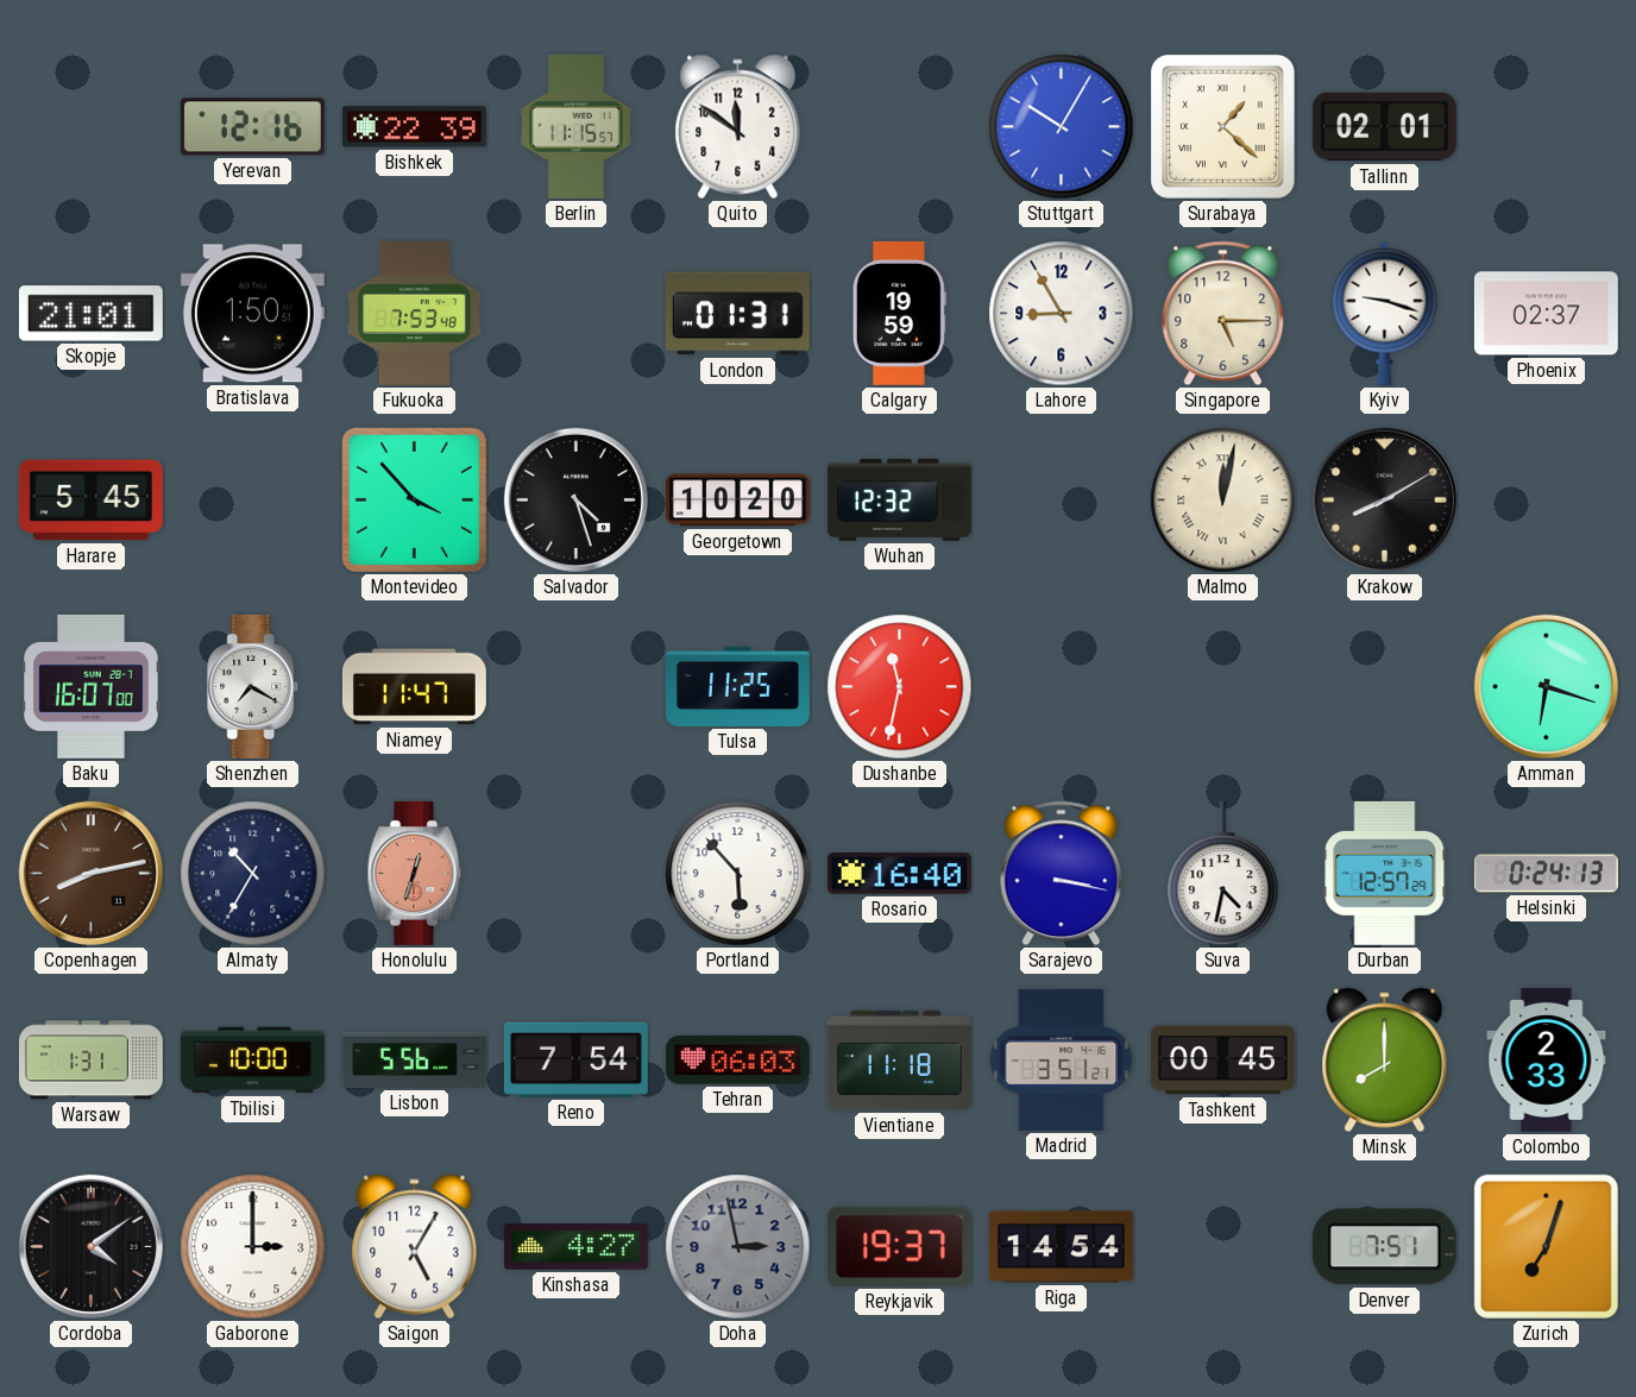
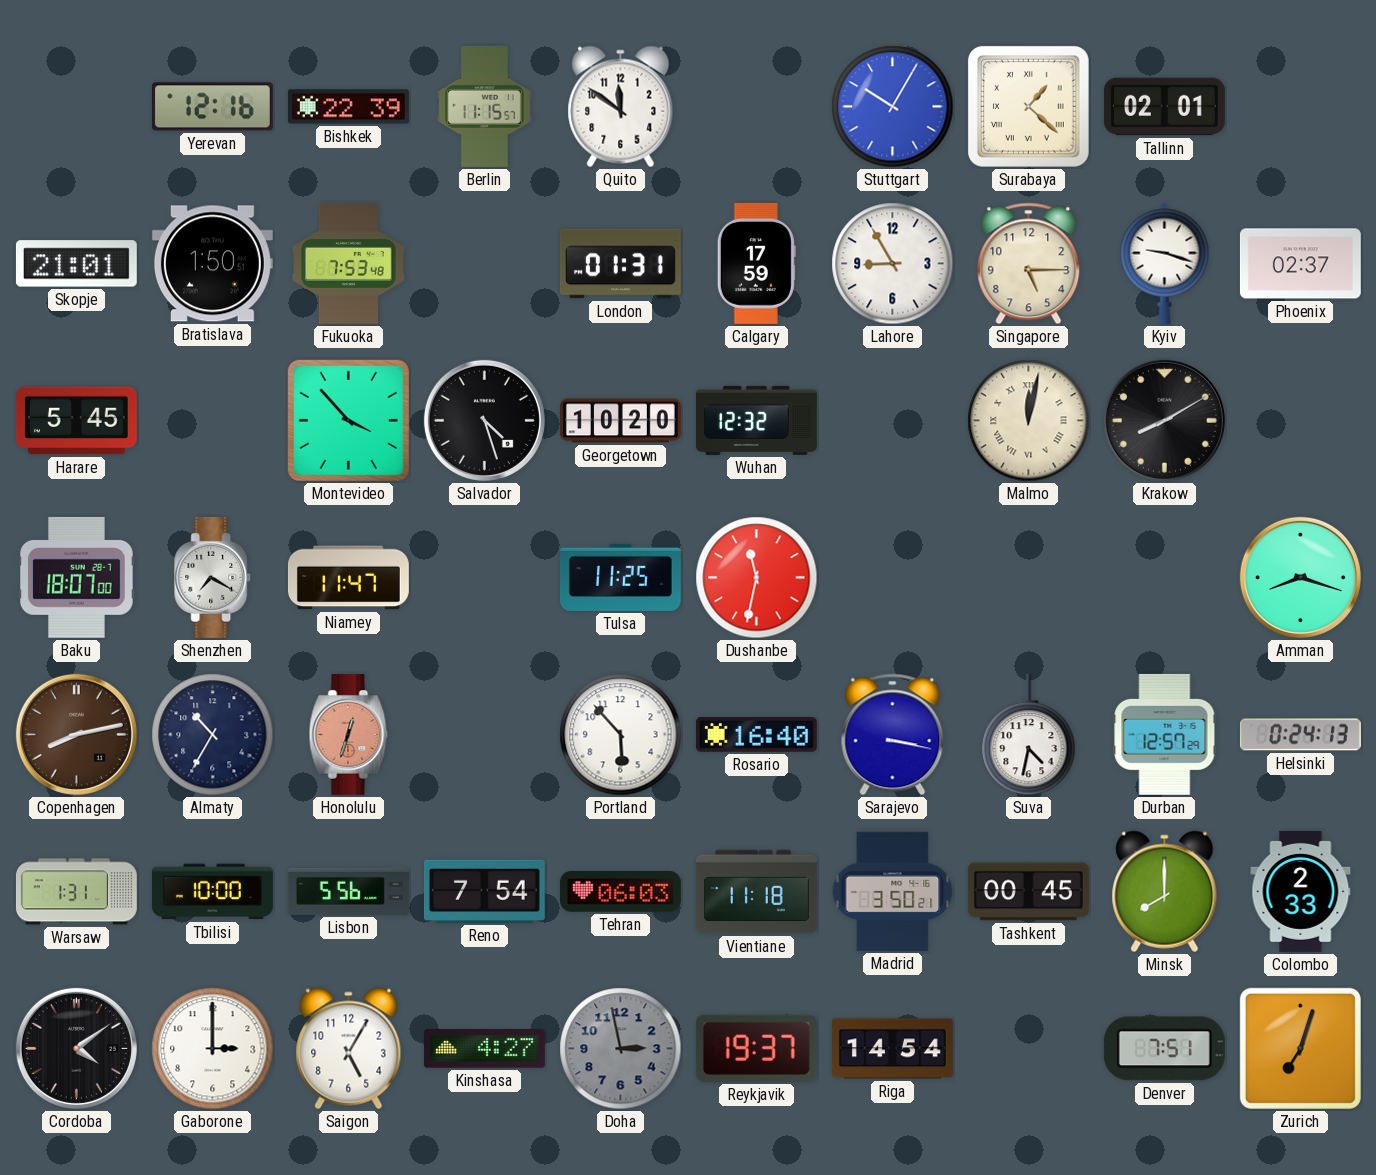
Calgary: 19:59 -> 17:59 (756, 263)
Baku: 16:07 -> 18:07 (77, 577)
Amman: 6:18 -> 8:18 (1300, 577)
Madrid: 3:51 -> 3:50 (893, 891)
